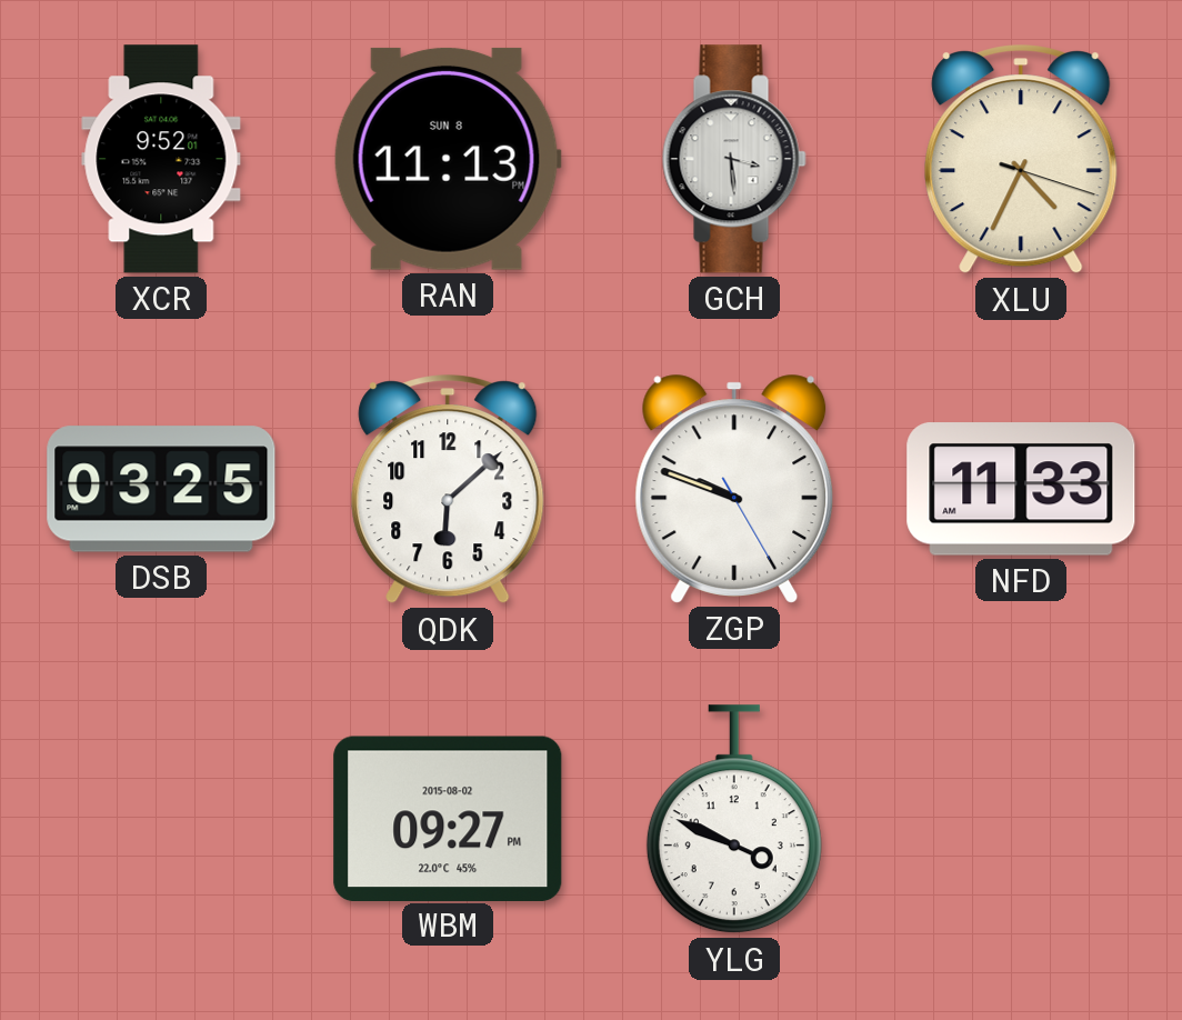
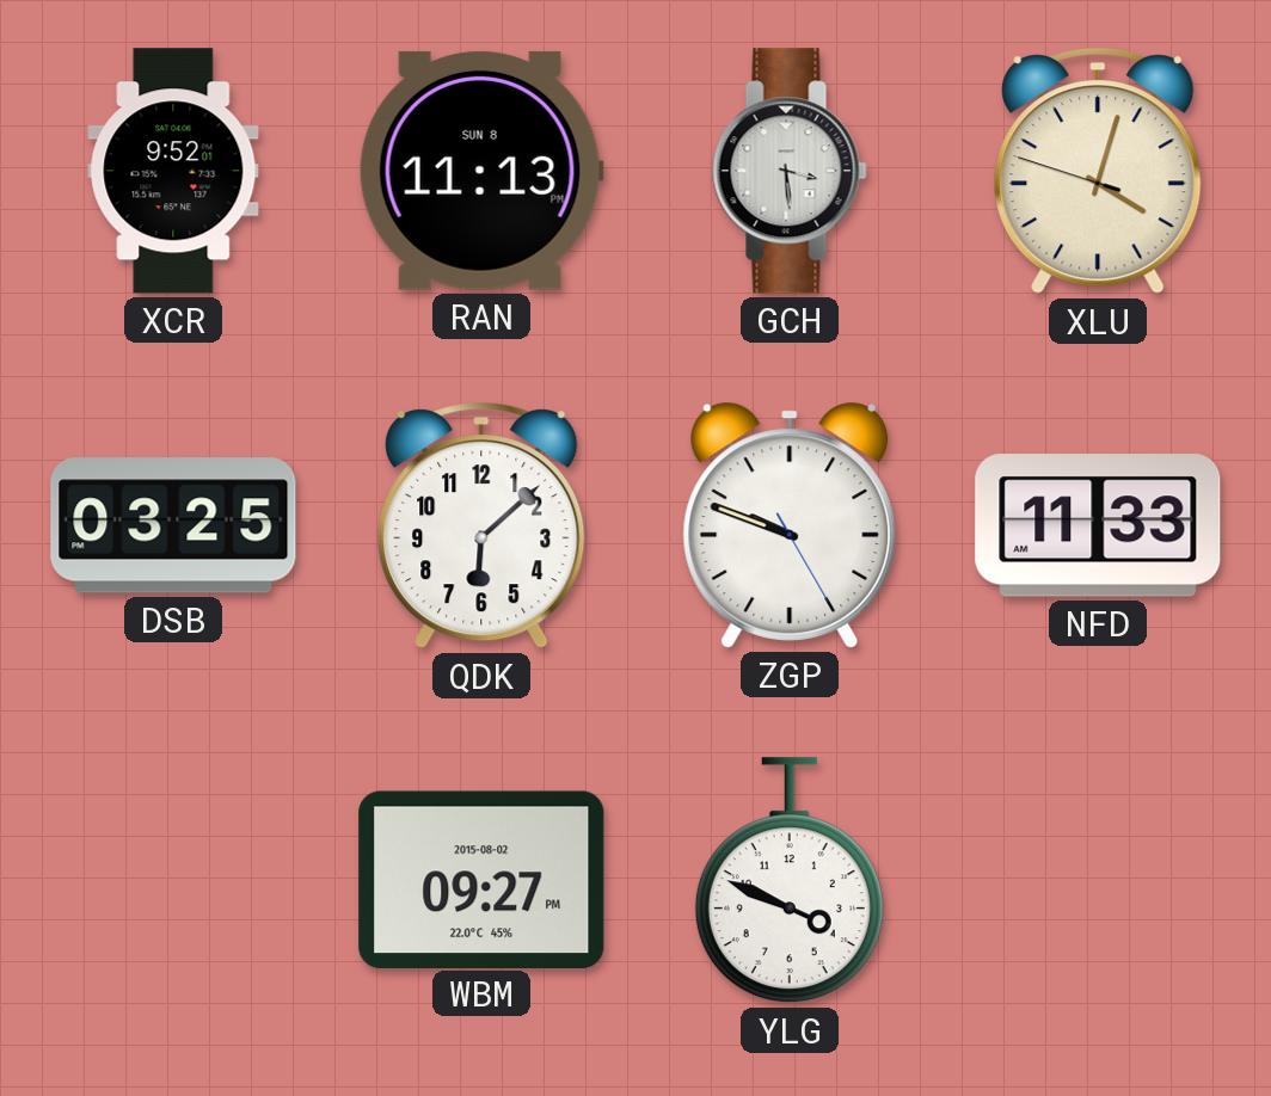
XLU: 4:34 -> 4:02 (1098, 172)
